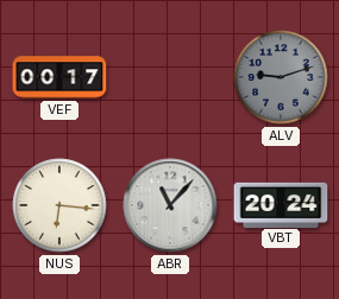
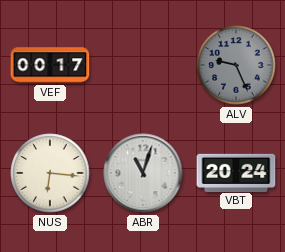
ALV: 9:12 -> 9:26 (236, 65)
ABR: 11:07 -> 11:03 (143, 173)
